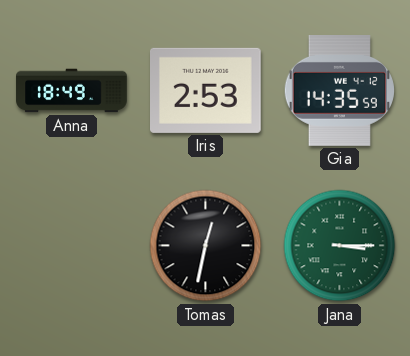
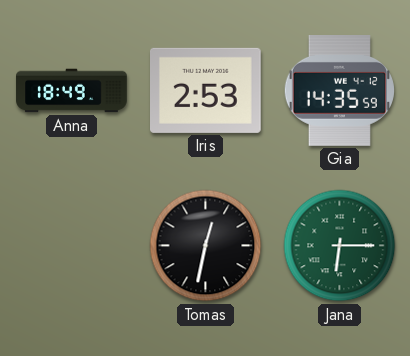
Jana: 3:15 -> 6:15 (340, 246)
